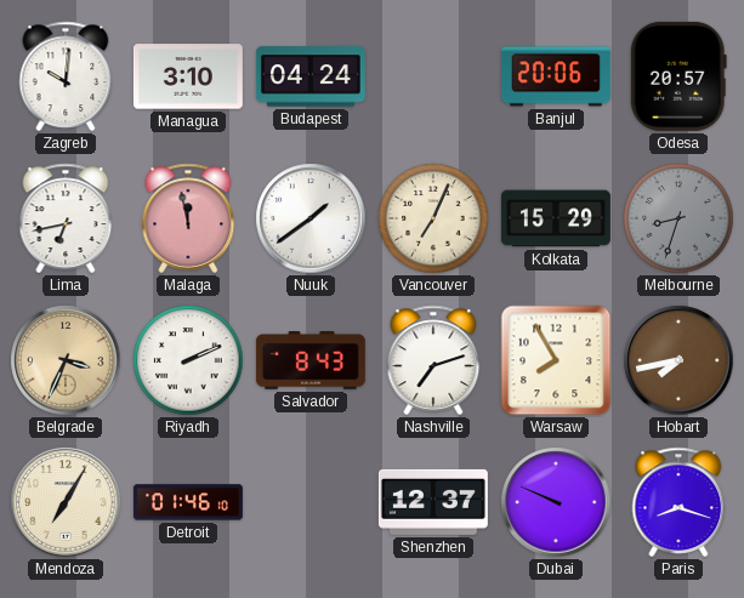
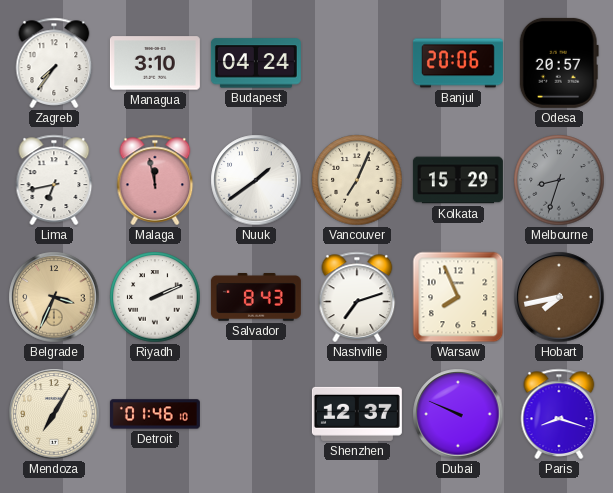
Zagreb: 10:01 -> 7:36 (54, 63)
Warsaw: 7:55 -> 7:56 (458, 297)
